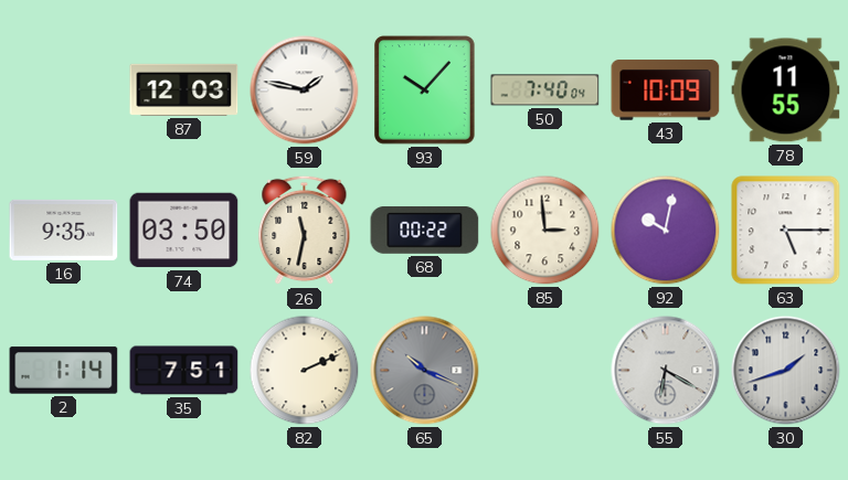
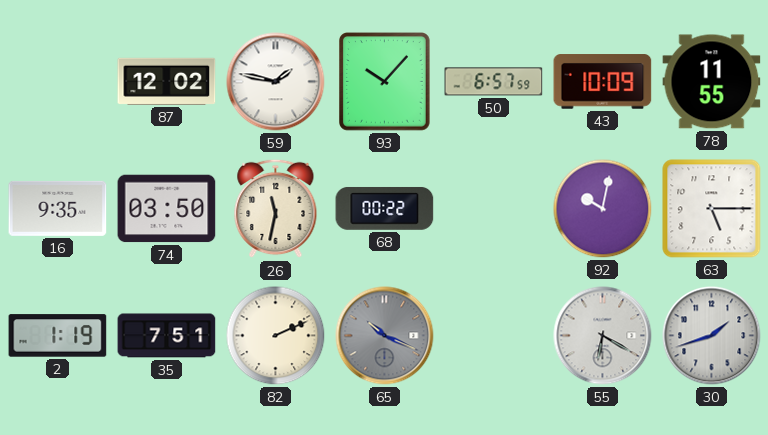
87: 12:03 -> 12:02 (167, 81)
50: 7:40 -> 6:57 (494, 82)
85: 2:59 -> none (545, 231)
2: 1:14 -> 1:19 (58, 336)
